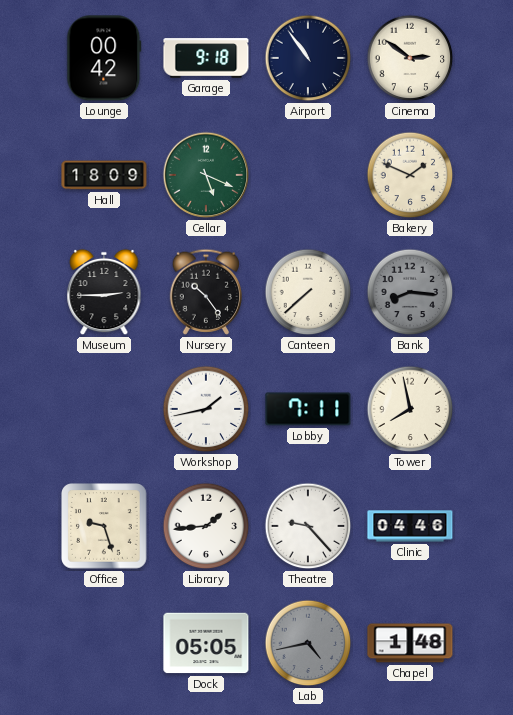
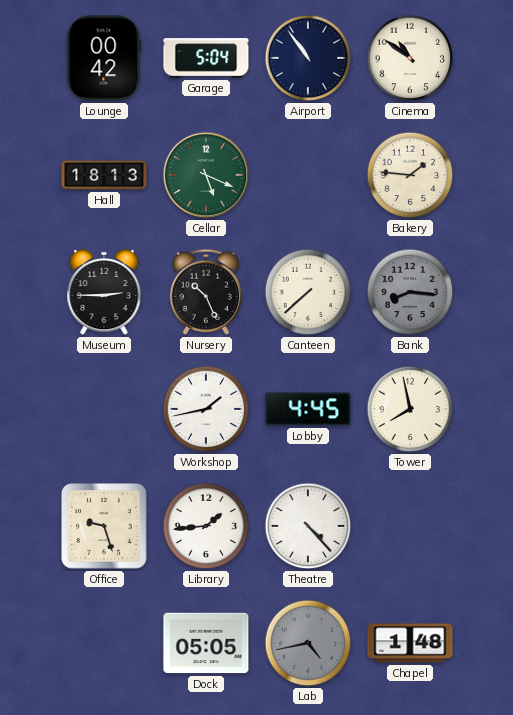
Garage: 9:18 -> 5:04 (206, 58)
Cinema: 2:51 -> 10:51 (410, 58)
Hall: 18:09 -> 18:13 (104, 175)
Bakery: 1:49 -> 1:46 (410, 175)
Nursery: 10:24 -> 10:26 (205, 292)
Lobby: 7:11 -> 4:45 (308, 409)
Theatre: 9:23 -> 4:23 (308, 526)
Clinic: 04:46 -> none (410, 526)
